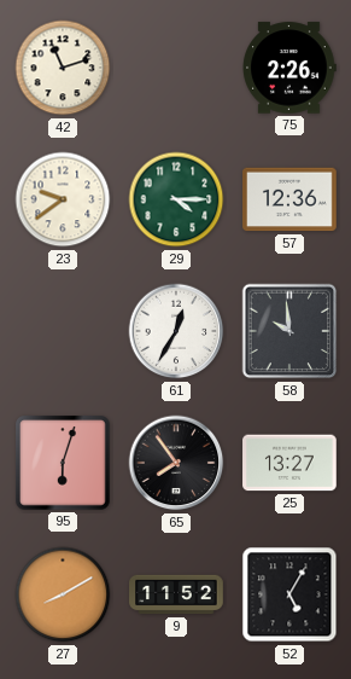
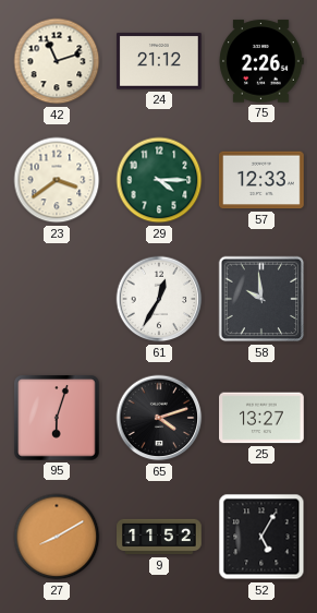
24: none -> 21:12 (159, 61)
23: 9:39 -> 3:39 (57, 180)
57: 12:36 -> 12:33 (261, 180)
65: 7:54 -> 4:12 (159, 418)
